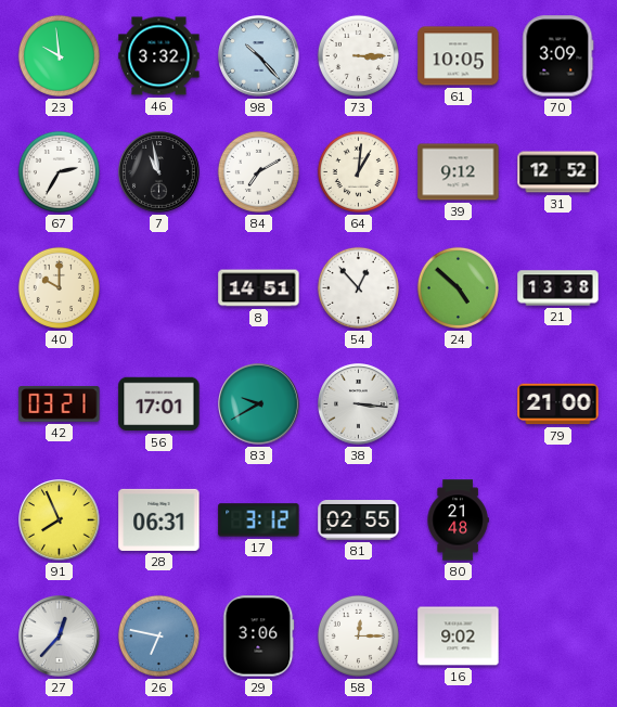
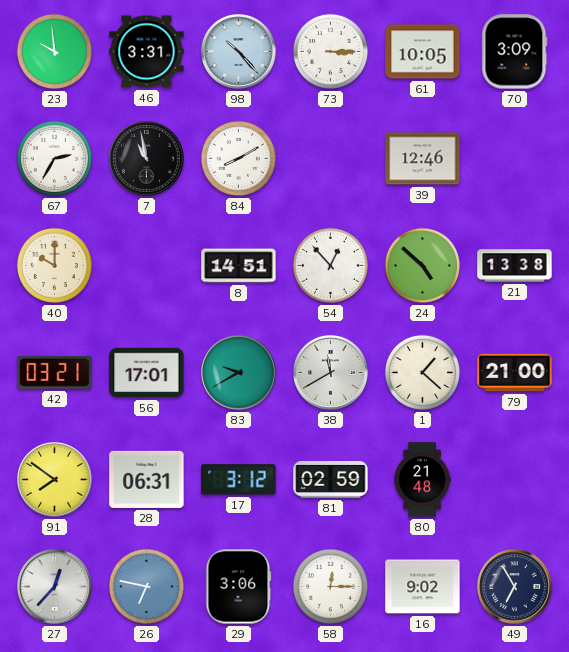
46: 3:32 -> 3:31 (147, 52)
84: 7:10 -> 8:10 (238, 158)
64: 1:01 -> none (358, 171)
39: 9:12 -> 12:46 (423, 159)
31: 12:52 -> none (558, 172)
38: 3:16 -> 11:40 (331, 373)
1: none -> 1:22 (422, 372)
91: 7:56 -> 7:51 (55, 480)
81: 02:55 -> 02:59 (331, 480)
49: none -> 6:55 (515, 587)
